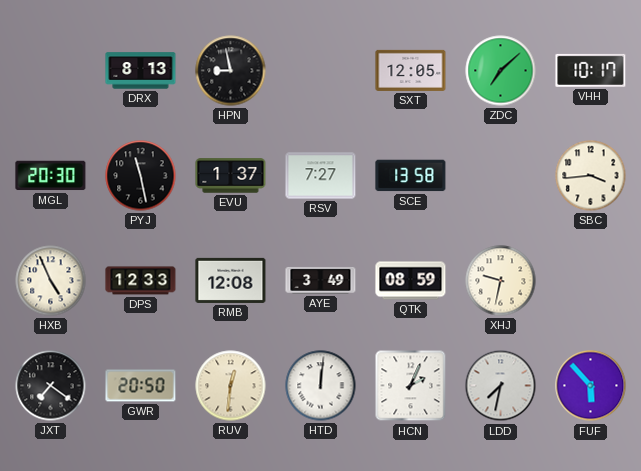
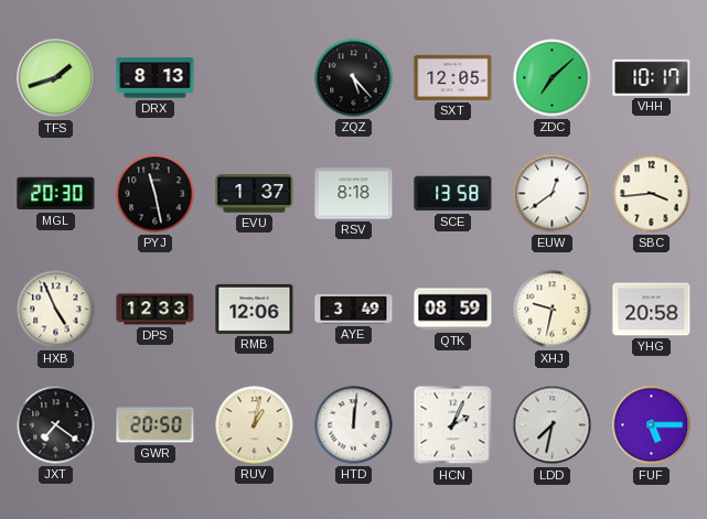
TFS: none -> 1:42 (56, 78)
HPN: 8:58 -> none (231, 71)
ZQZ: none -> 5:23 (354, 78)
RSV: 7:27 -> 8:18 (354, 194)
EUW: none -> 12:39 (553, 194)
RMB: 12:08 -> 12:06 (255, 309)
YHG: none -> 20:58 (652, 310)
RUV: 12:31 -> 1:02 (255, 425)
FUF: 5:53 -> 5:15 (652, 425)
